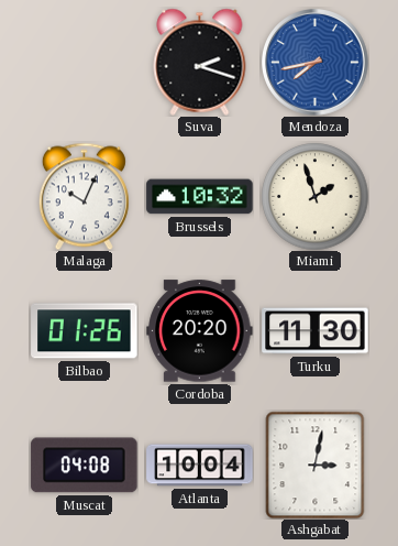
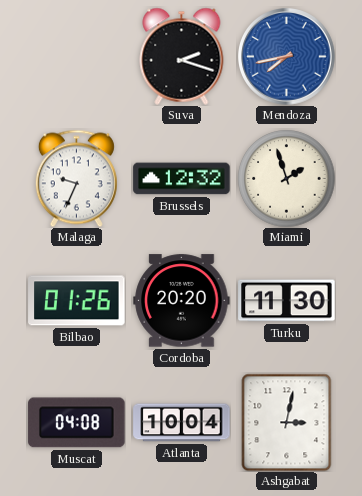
Malaga: 10:04 -> 9:34 (76, 178)
Brussels: 10:32 -> 12:32 (182, 179)
